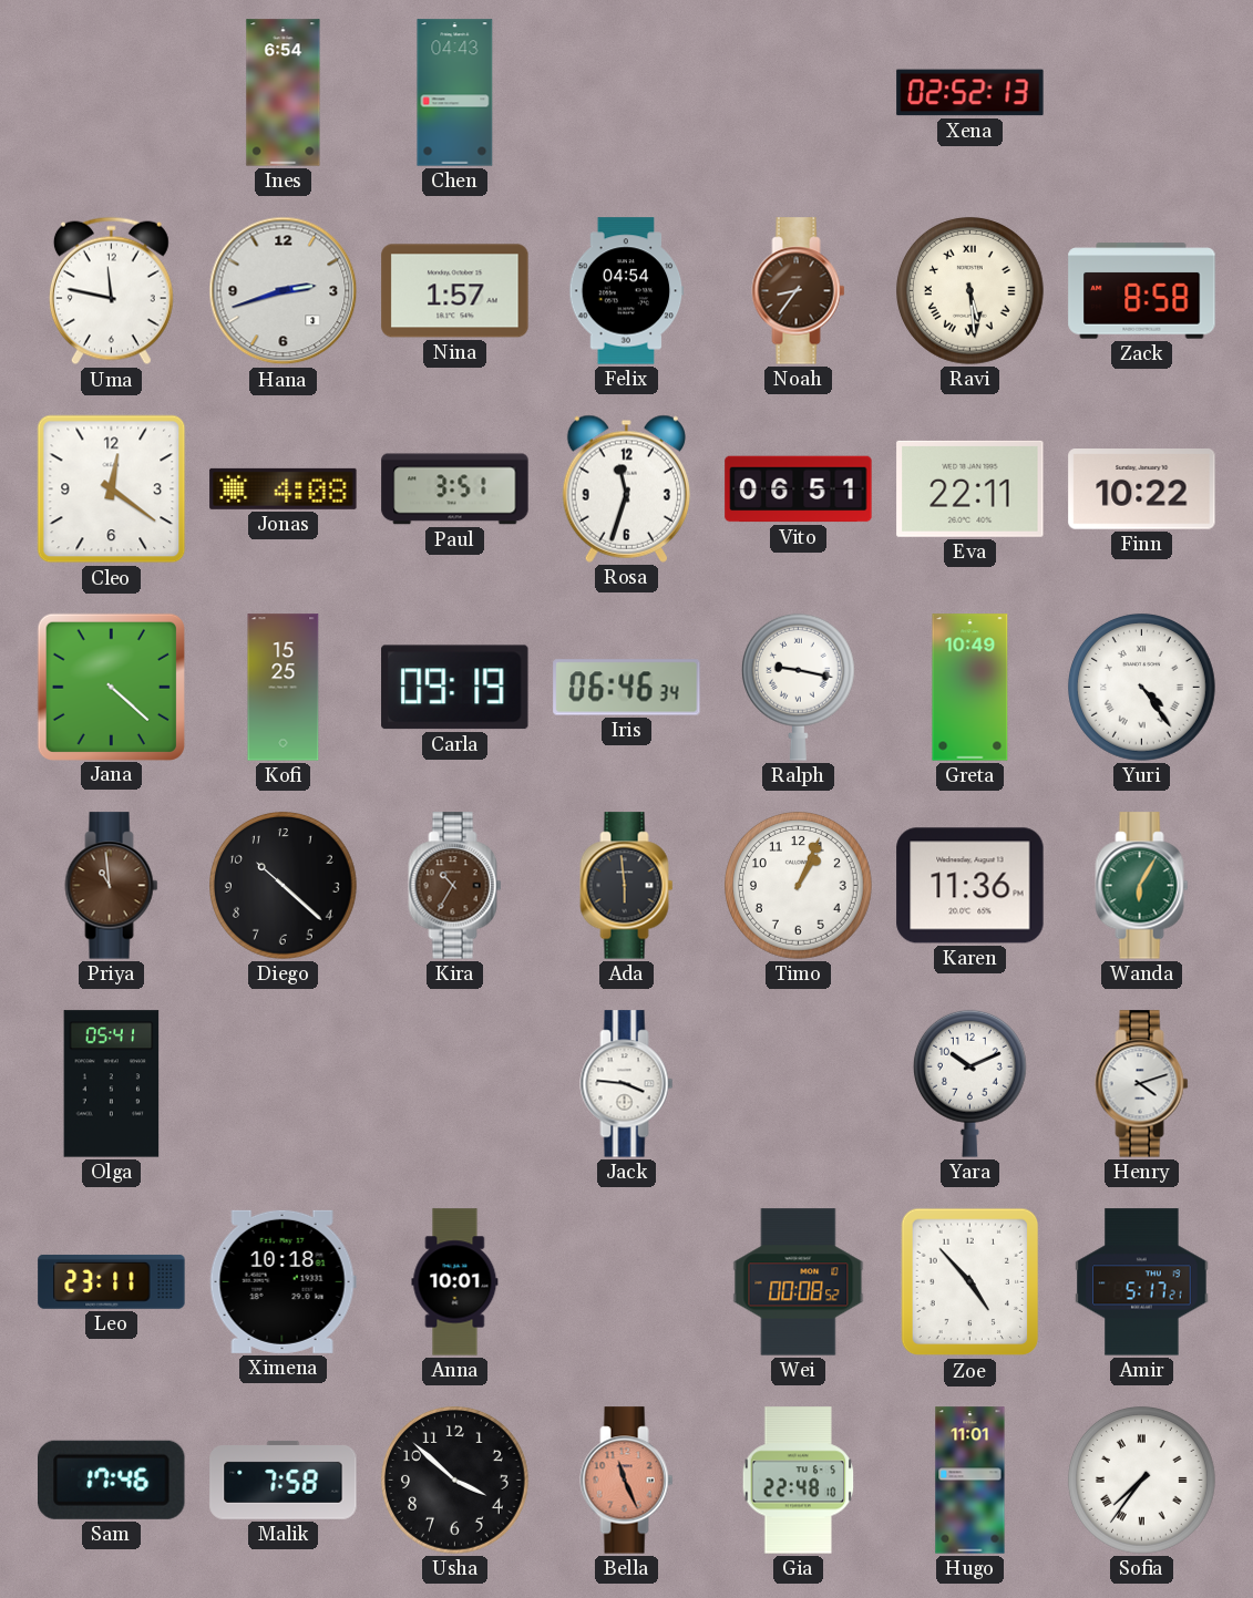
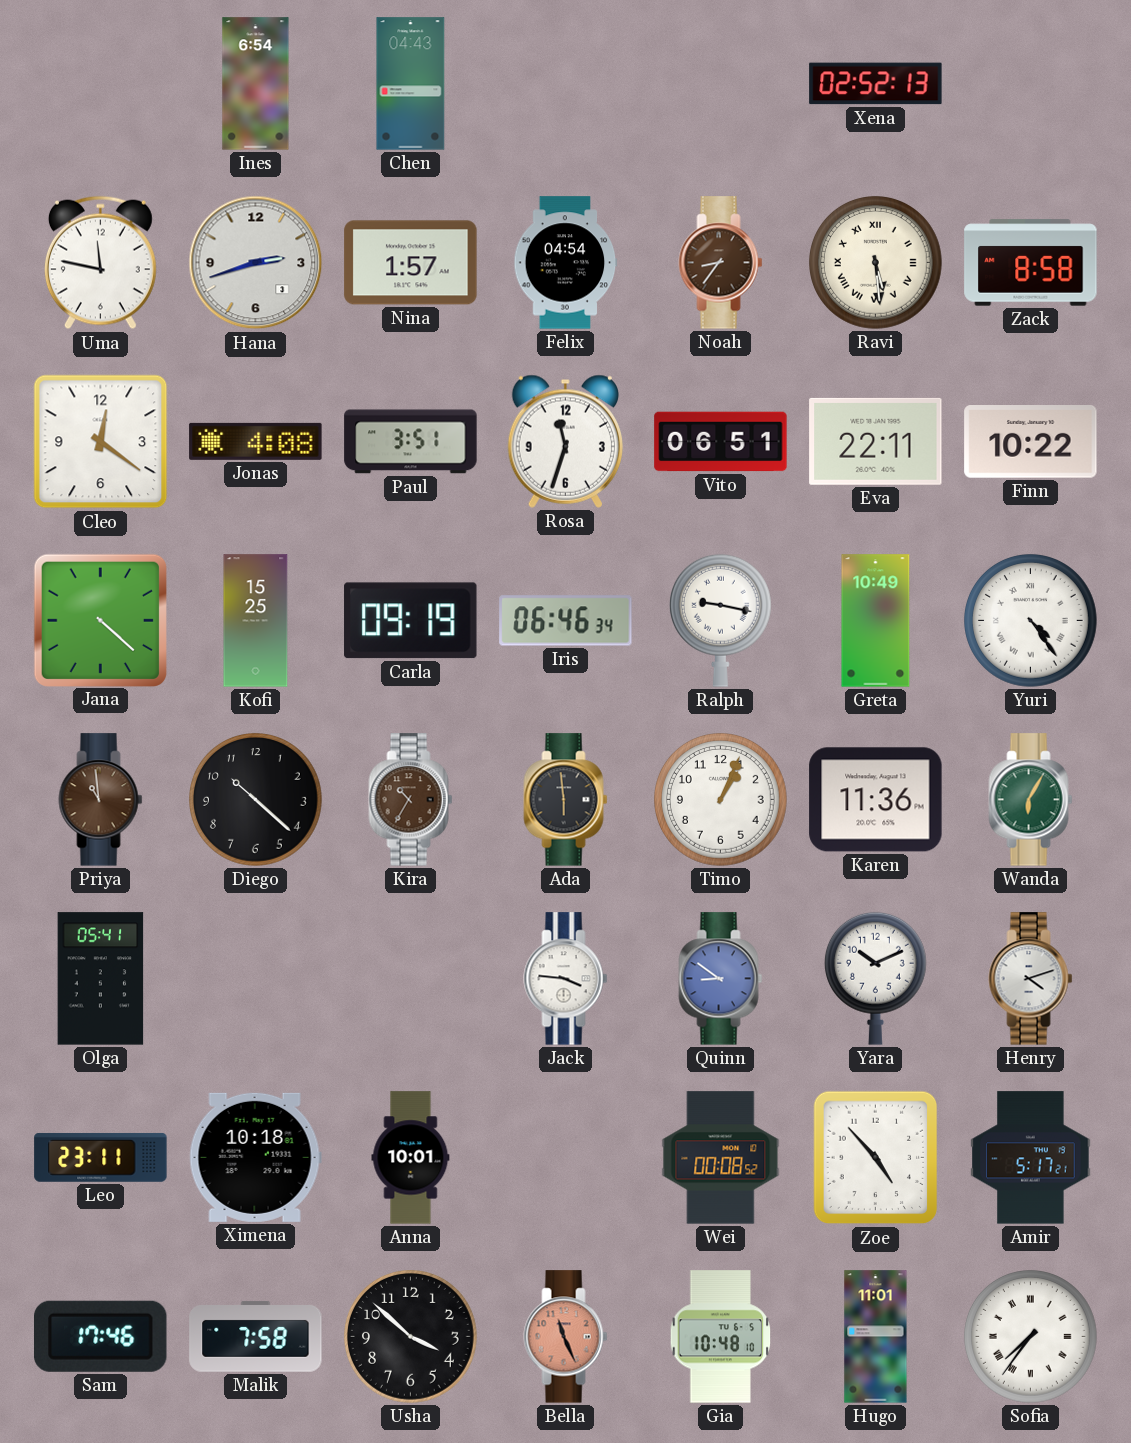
Quinn: none -> 8:51 (721, 979)
Gia: 22:48 -> 10:48 (721, 1337)
